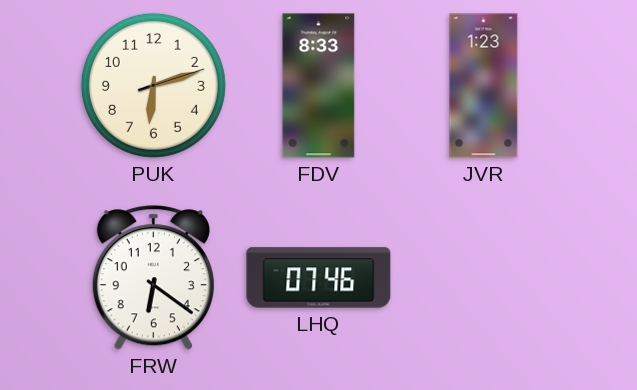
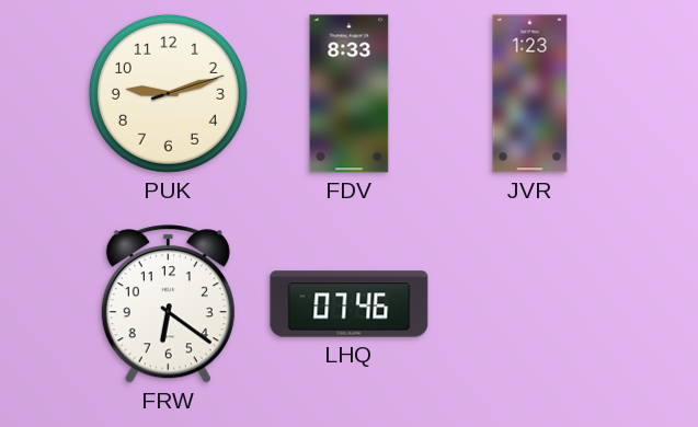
PUK: 6:12 -> 9:12 (168, 93)
